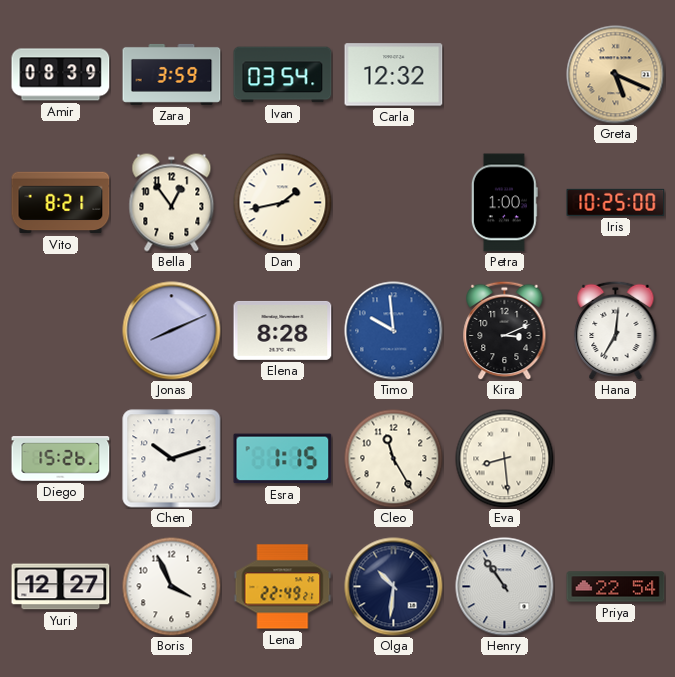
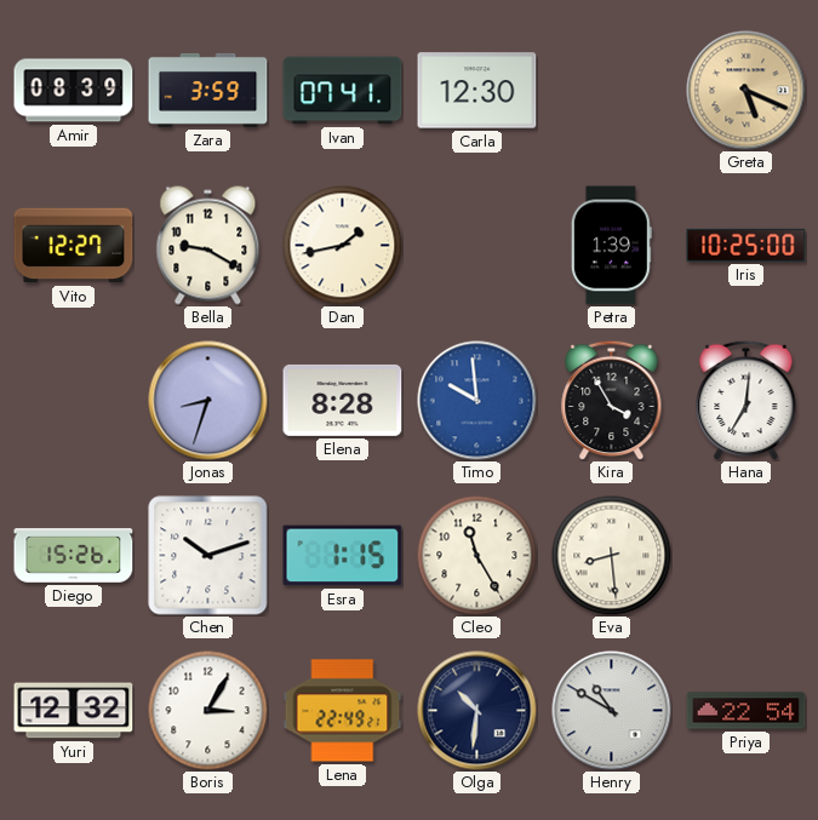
Ivan: 03:54 -> 07:41 (343, 91)
Carla: 12:32 -> 12:30 (477, 91)
Vito: 8:21 -> 12:27 (74, 246)
Bella: 12:54 -> 9:20 (208, 246)
Petra: 1:00 -> 1:39 (611, 246)
Jonas: 8:11 -> 8:33 (208, 401)
Kira: 3:11 -> 3:55 (612, 400)
Yuri: 12:27 -> 12:32 (74, 711)
Boris: 3:56 -> 3:05 (208, 711)
Henry: 10:54 -> 10:50 (612, 711)
